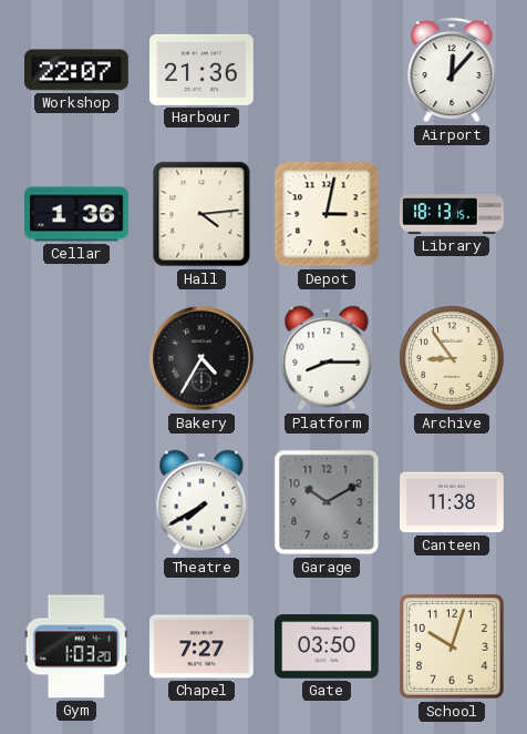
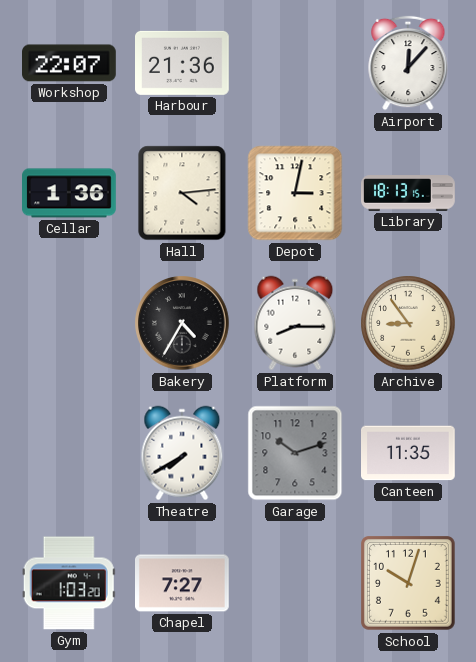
Garage: 10:10 -> 10:12 (295, 453)
Canteen: 11:38 -> 11:35 (409, 453)
Gate: 03:50 -> none (328, 646)
